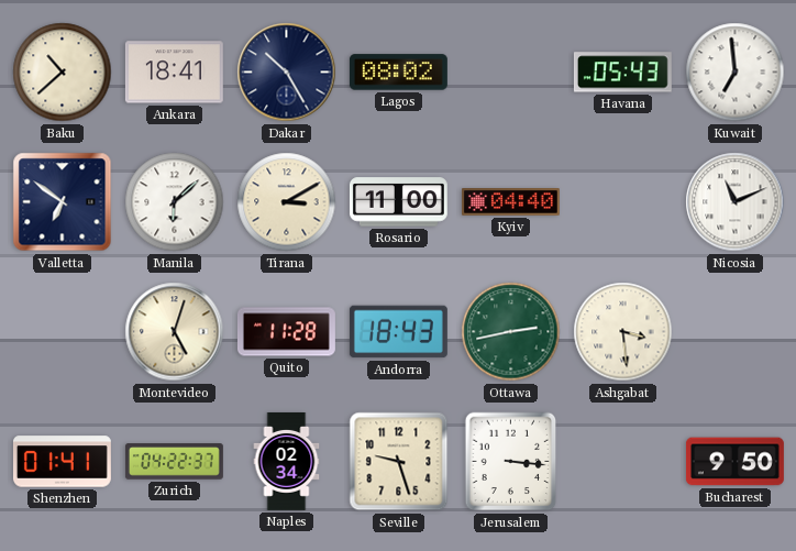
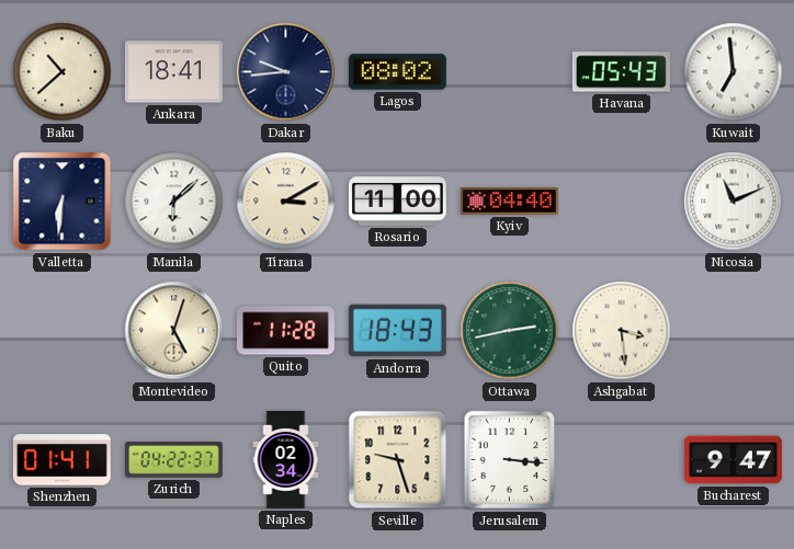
Dakar: 10:25 -> 9:44 (286, 72)
Valletta: 6:51 -> 6:31 (63, 202)
Bucharest: 9:50 -> 9:47 (733, 460)
